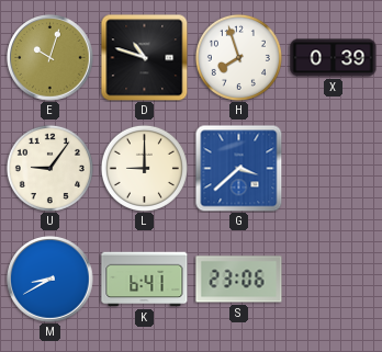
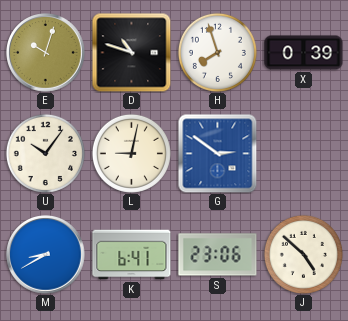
U: 9:06 -> 10:06 (45, 153)
L: 9:00 -> 9:02 (131, 153)
G: 3:38 -> 2:51 (217, 153)
J: none -> 4:52 (303, 254)
